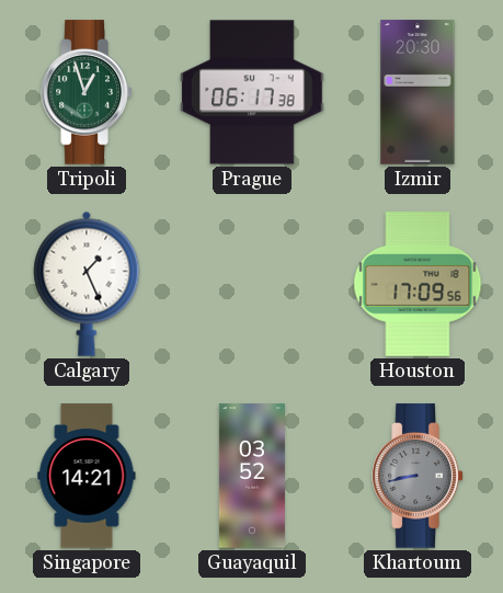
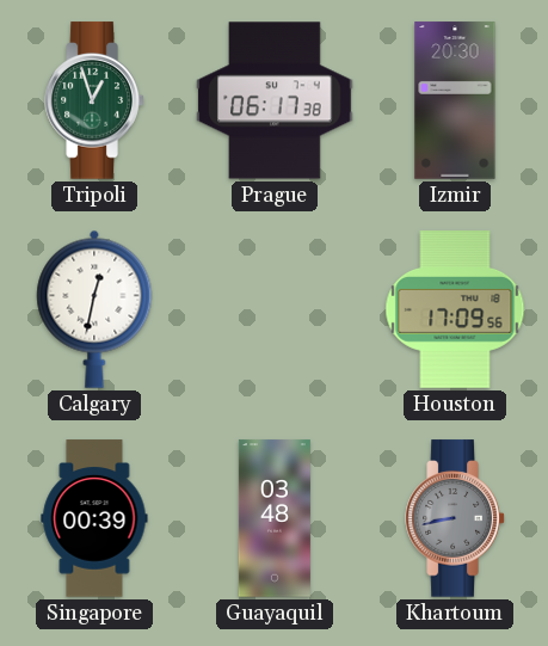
Calgary: 1:26 -> 12:32 (94, 309)
Singapore: 14:21 -> 00:39 (94, 518)
Guayaquil: 03:52 -> 03:48 (275, 518)
